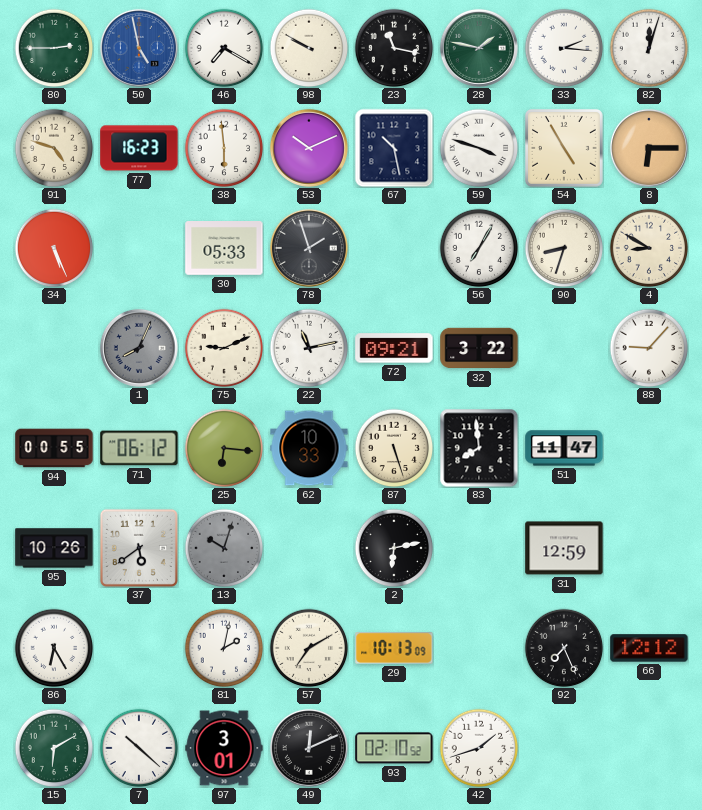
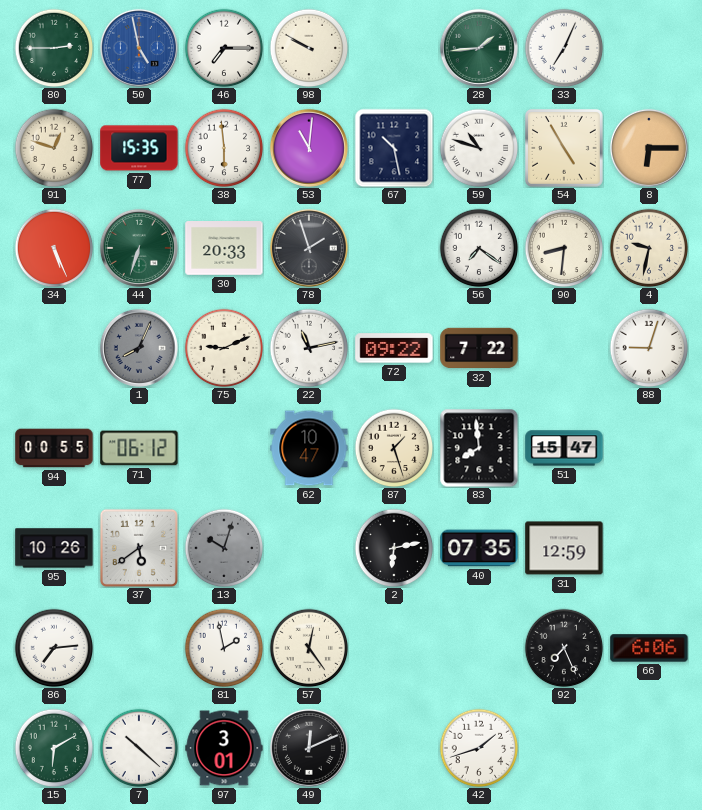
46: 7:20 -> 7:15 (224, 48)
23: 11:17 -> none (394, 48)
28: 1:47 -> 1:44 (479, 48)
33: 2:16 -> 7:04 (564, 48)
82: 12:03 -> none (649, 48)
91: 4:48 -> 12:48 (54, 148)
77: 16:23 -> 15:35 (139, 148)
53: 10:11 -> 11:01 (309, 148)
59: 3:48 -> 10:48 (479, 148)
44: none -> 6:33 (139, 248)
30: 05:33 -> 20:33 (224, 249)
56: 7:05 -> 7:21 (479, 248)
90: 8:33 -> 8:31 (564, 248)
4: 8:50 -> 9:32 (649, 248)
72: 09:21 -> 09:22 (394, 348)
32: 3:22 -> 7:22 (479, 348)
88: 9:07 -> 9:03 (649, 348)
25: 6:16 -> none (224, 448)
62: 10:33 -> 10:47 (309, 448)
87: 5:27 -> 1:27 (394, 448)
51: 11:47 -> 15:47 (564, 448)
40: none -> 07:35 (479, 548)
86: 6:25 -> 7:14 (54, 648)
81: 2:02 -> 1:58 (224, 648)
57: 7:10 -> 12:24 (309, 648)
29: 10:13 -> none (394, 648)
66: 12:12 -> 6:06 (649, 648)
93: 02:10 -> none (394, 748)
